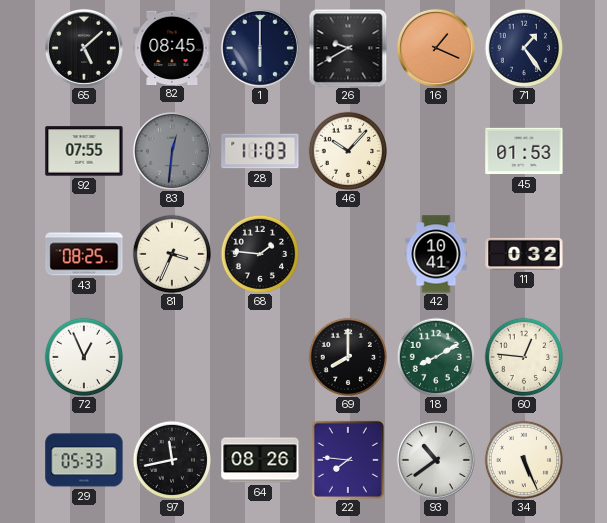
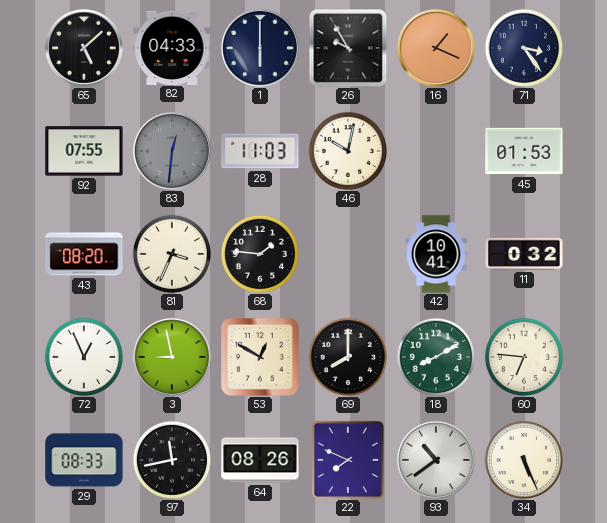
82: 08:45 -> 04:33 (172, 47)
26: 9:40 -> 9:55 (348, 48)
71: 1:24 -> 3:24 (523, 47)
46: 10:07 -> 10:02 (347, 150)
43: 08:25 -> 08:20 (84, 254)
3: none -> 8:58 (172, 357)
53: none -> 12:50 (260, 357)
60: 12:46 -> 6:46 (523, 356)
29: 05:33 -> 08:33 (84, 460)
22: 7:46 -> 7:49 (348, 460)
